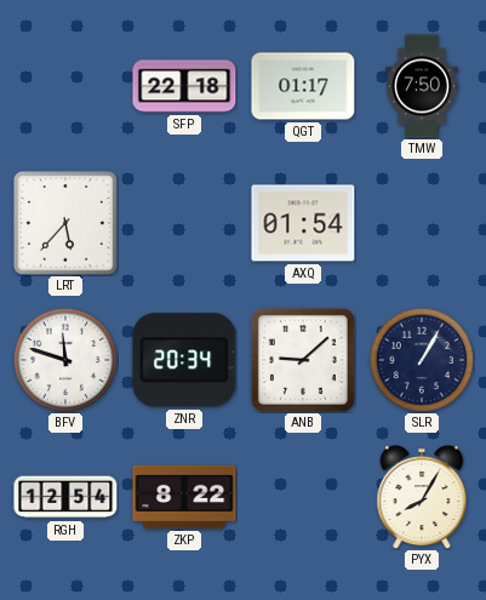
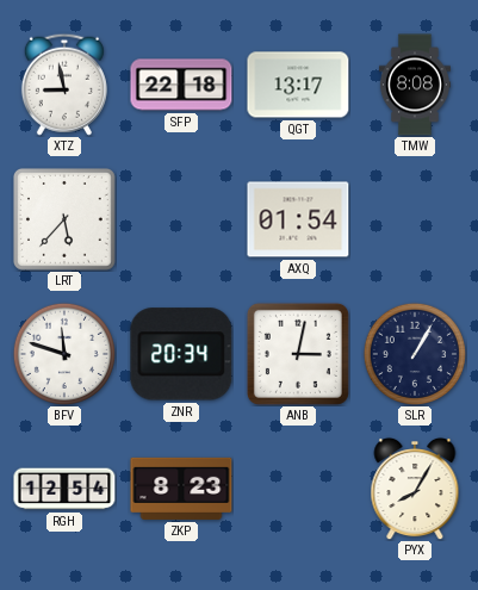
XTZ: none -> 8:58 (64, 85)
QGT: 01:17 -> 13:17 (298, 85)
TMW: 7:50 -> 8:08 (415, 85)
ANB: 9:08 -> 3:02 (298, 354)
ZKP: 8:22 -> 8:23 (181, 489)
